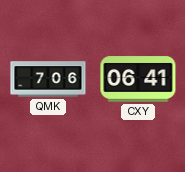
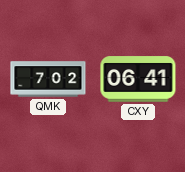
QMK: 7:06 -> 7:02 (48, 79)
